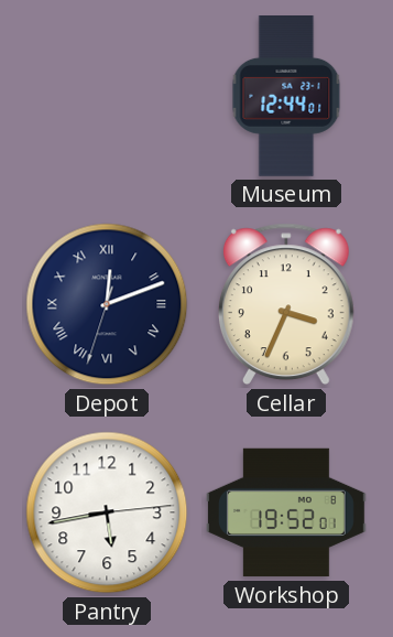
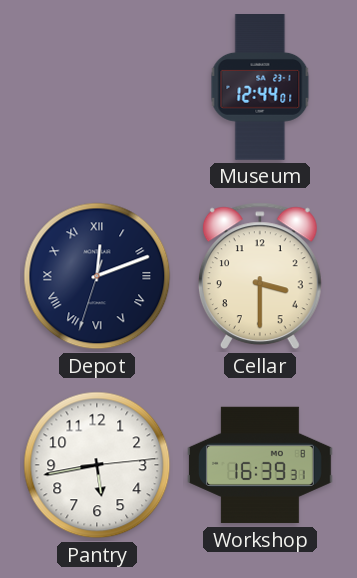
Cellar: 3:34 -> 3:30 (260, 276)
Workshop: 19:52 -> 16:39 (261, 465)
